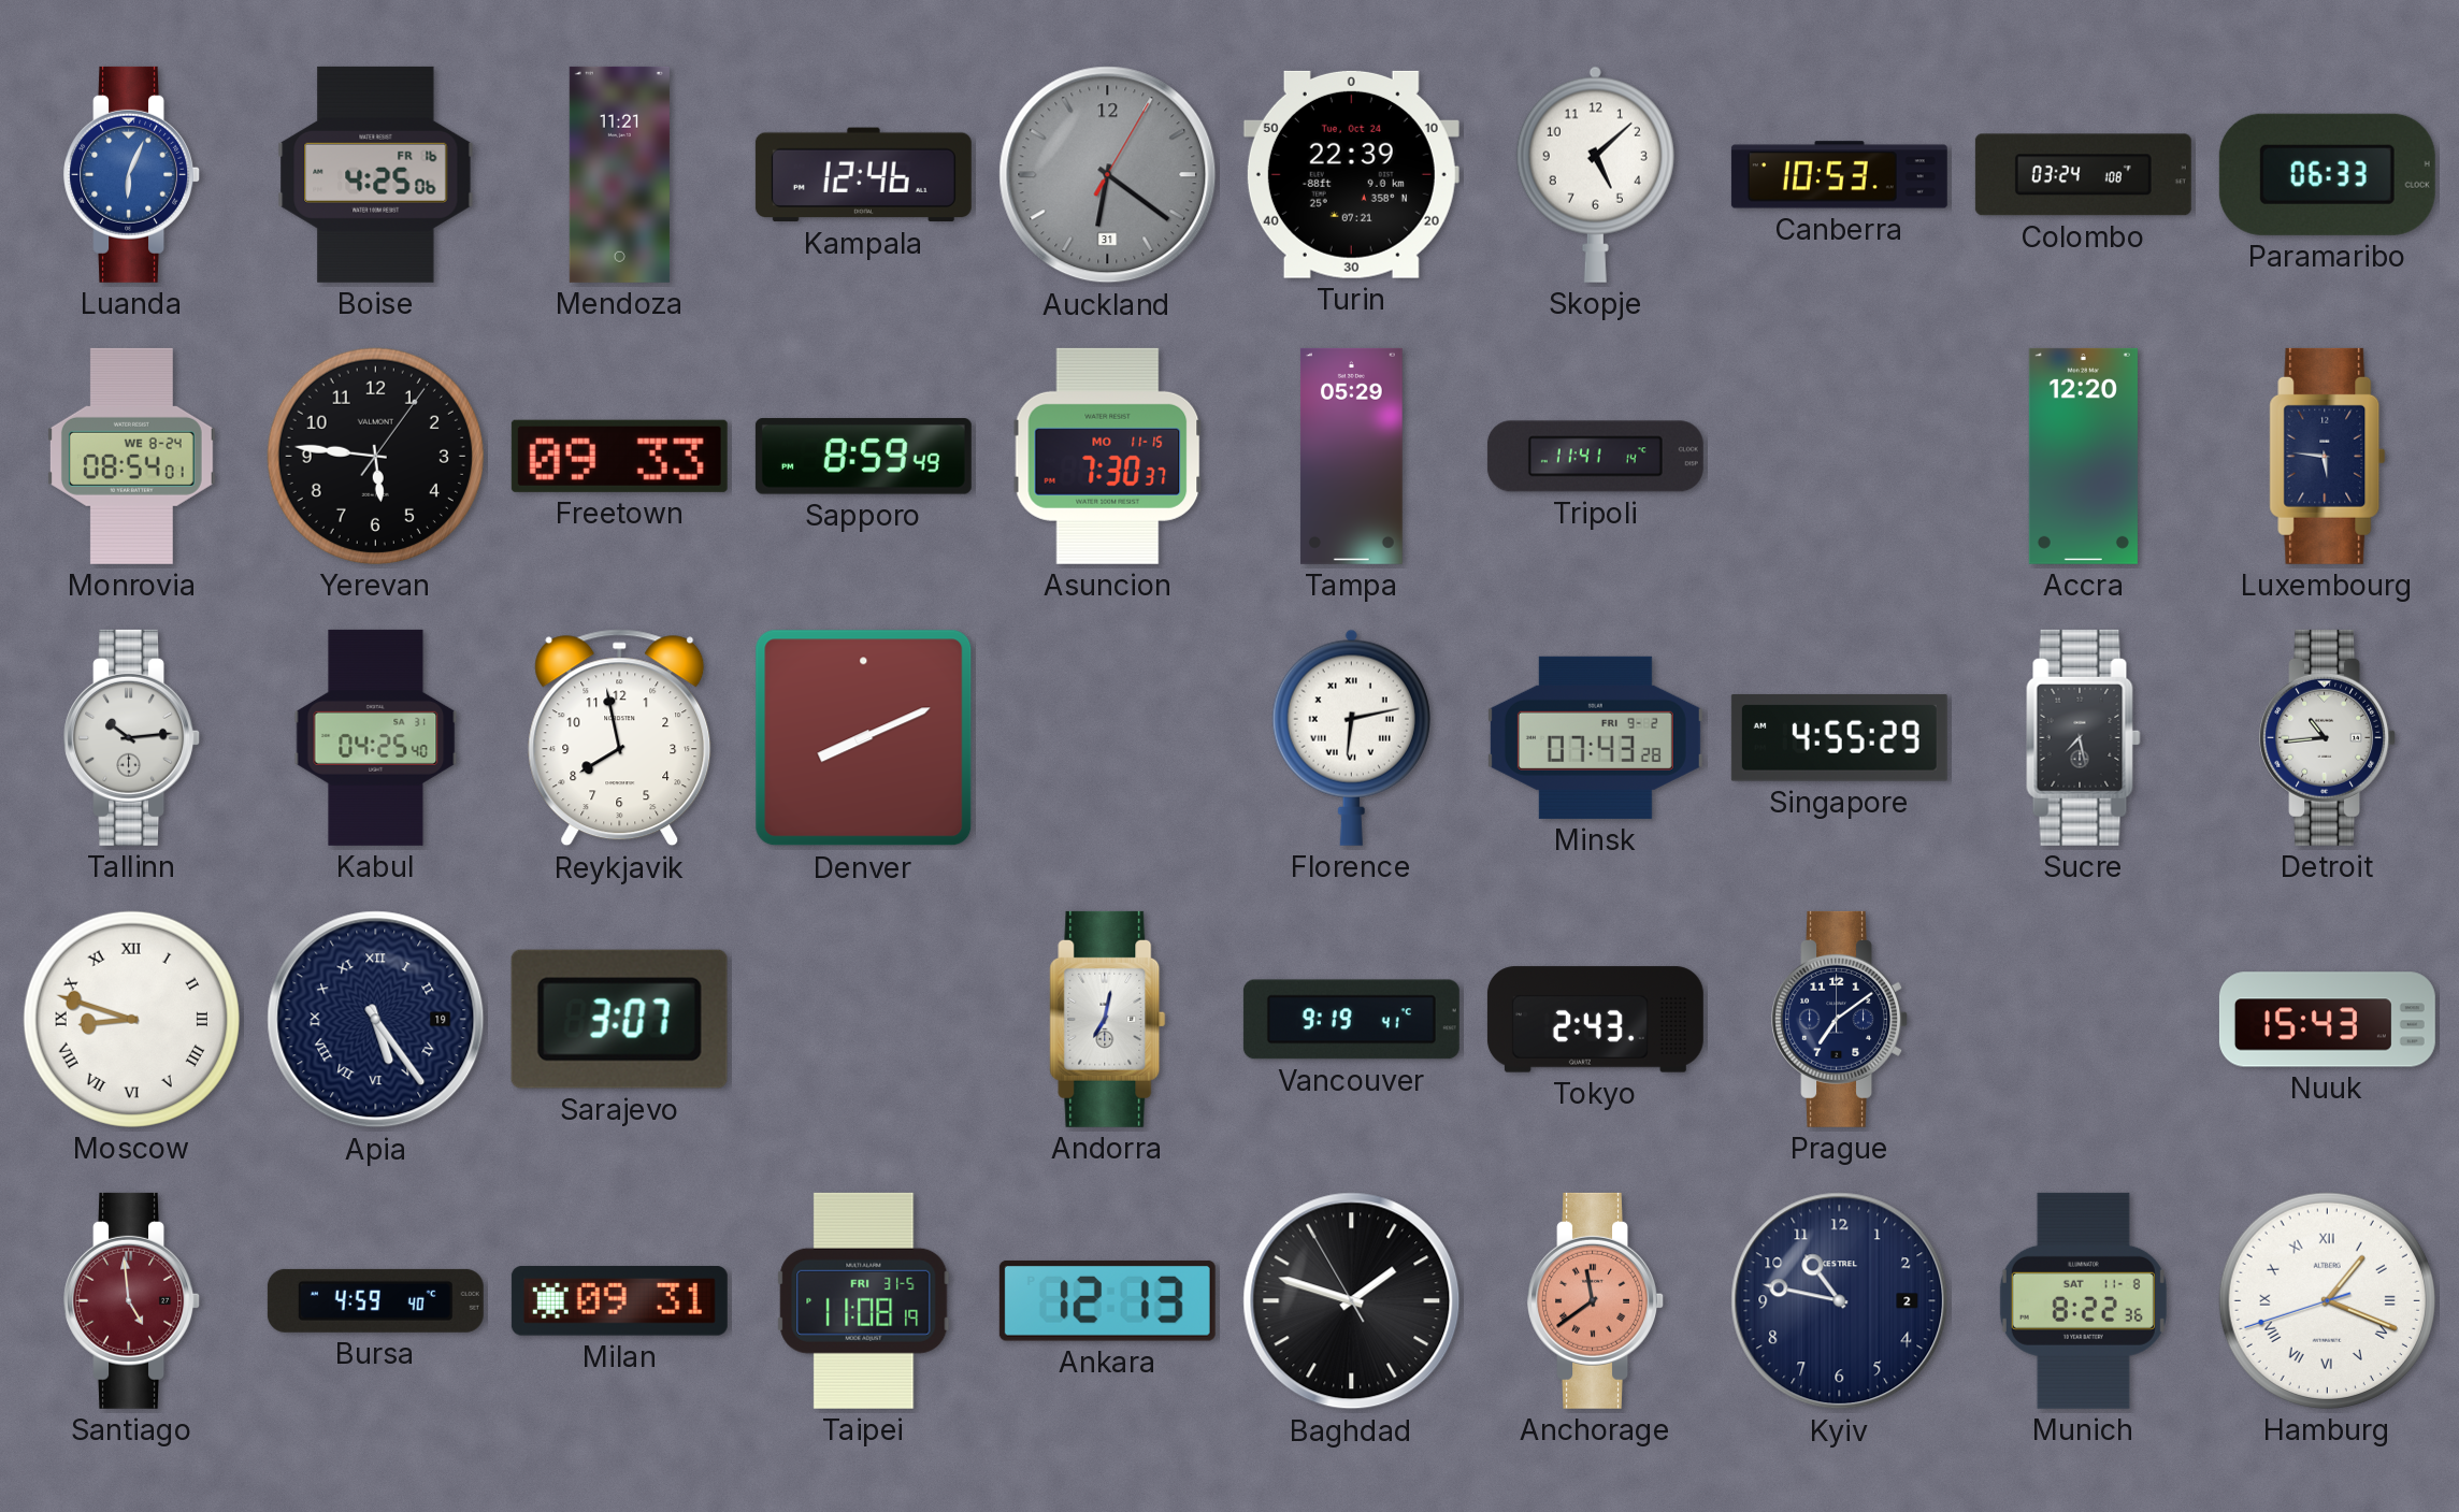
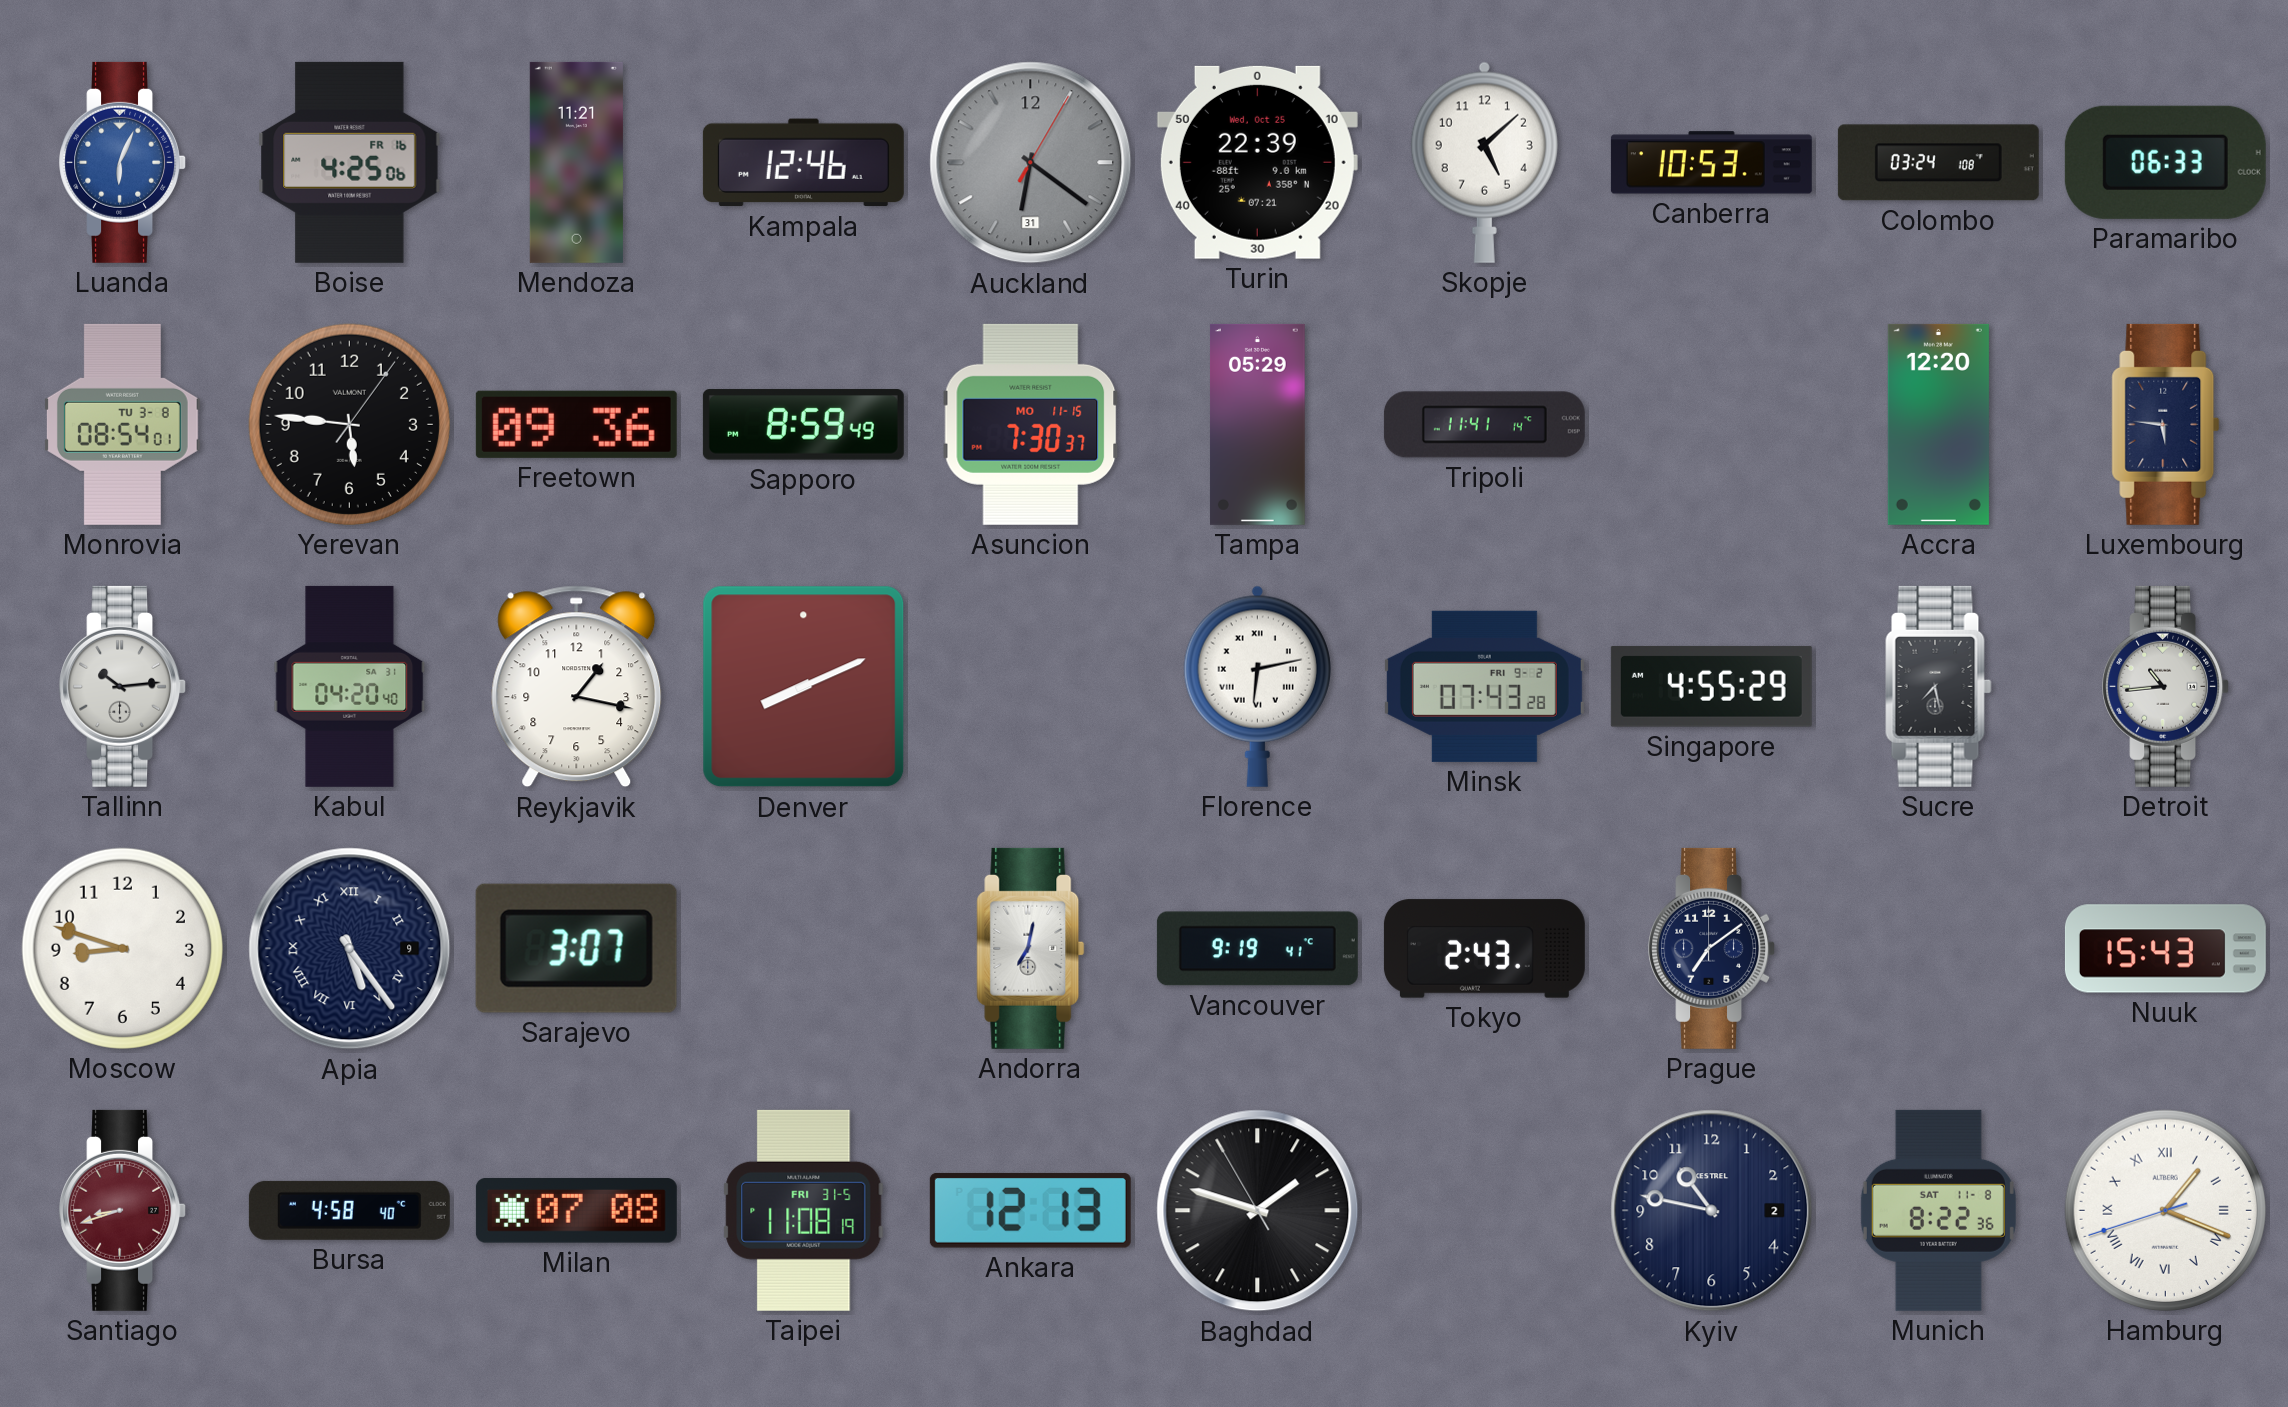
Turin date: Tue, Oct 24 -> Wed, Oct 25 (1257, 162)
Monrovia date: WE 8-24 -> TU 3-8 (122, 424)
Freetown: 09:33 -> 09:36 (576, 424)
Kabul: 04:25 -> 04:20 (350, 686)
Reykjavik: 7:58 -> 1:17 (577, 687)
Moscow numerals: Roman -> Arabic (122, 948)
Apia date: 19 -> 9 (350, 949)
Santiago: 4:59 -> 8:42 (122, 1210)
Bursa: 4:59 -> 4:58 (349, 1210)
Milan: 09:31 -> 07:08 (576, 1211)
Anchorage: 11:39 -> none (1595, 1300)
